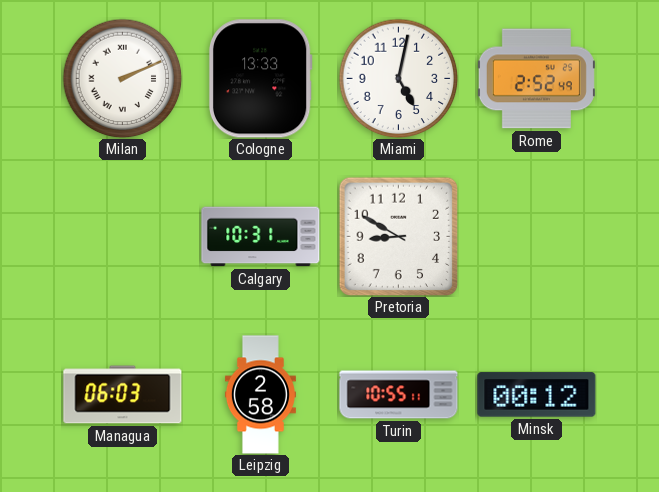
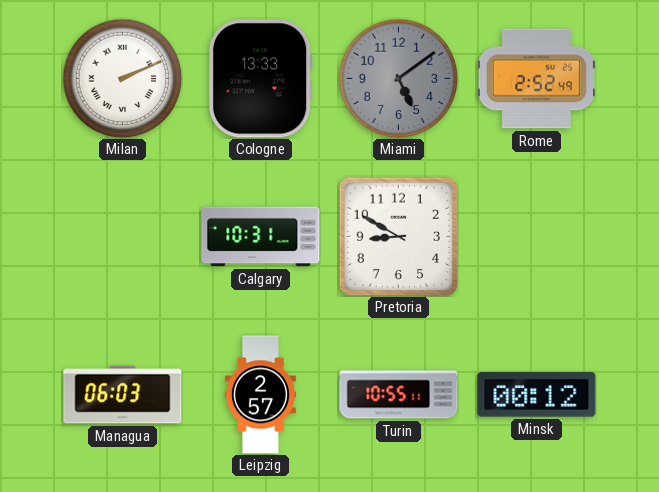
Miami: 5:02 -> 5:09 (398, 78)
Miami dial: white -> grey (398, 78)
Leipzig: 2:58 -> 2:57 (260, 395)
